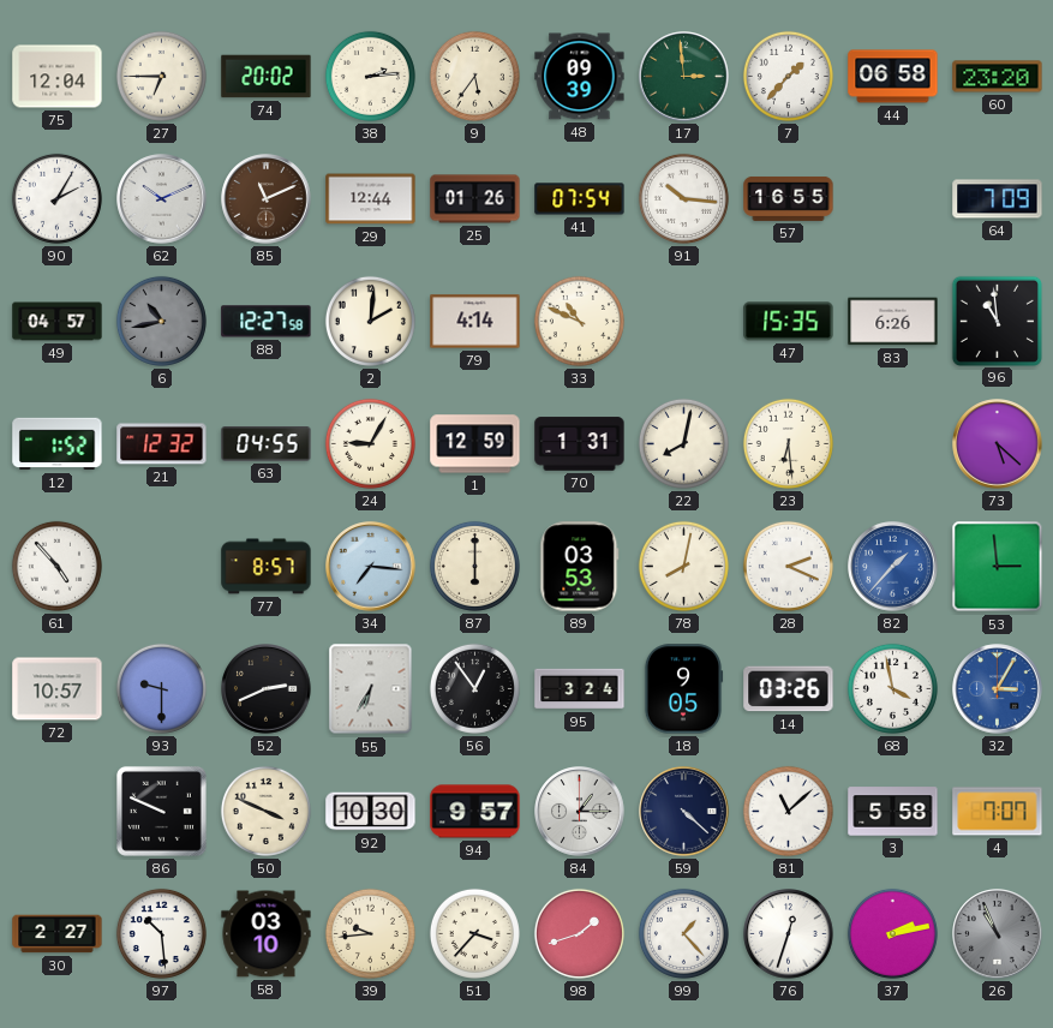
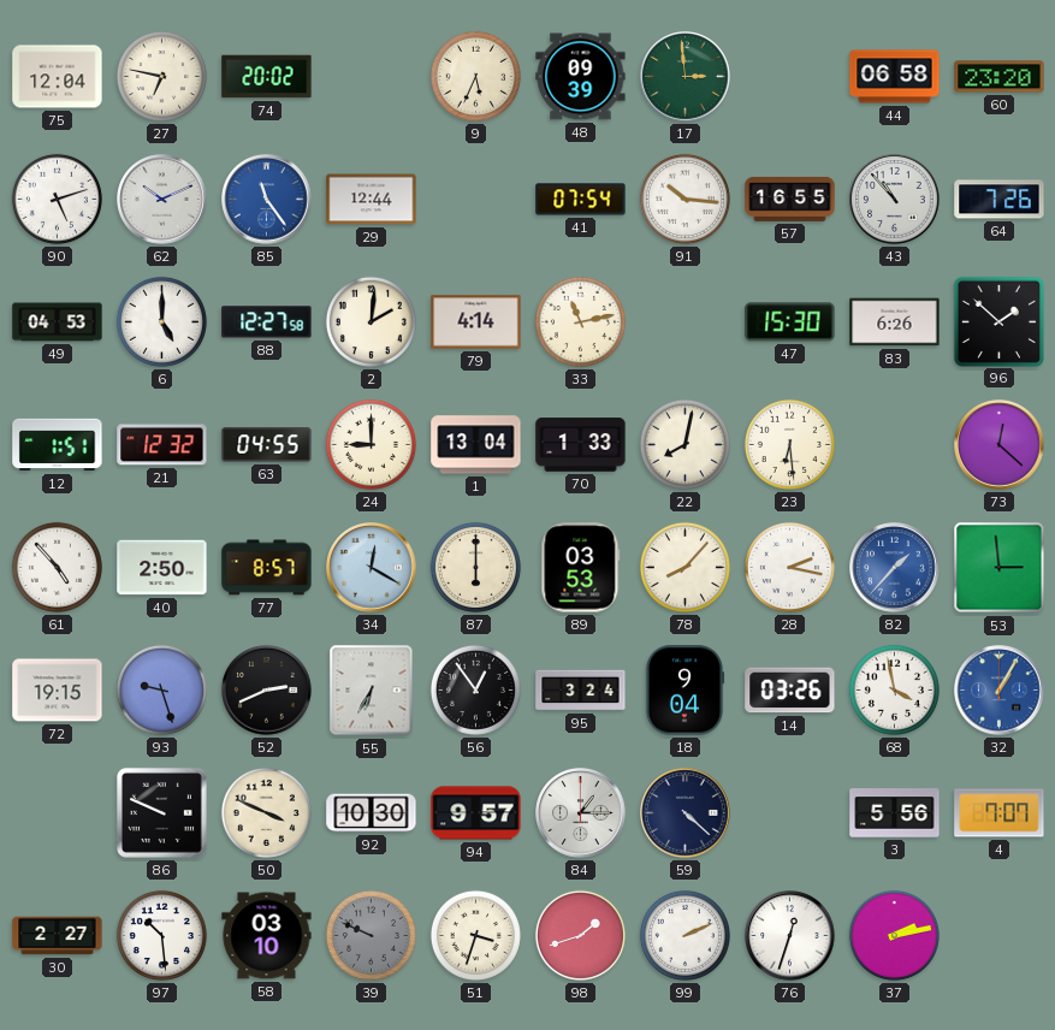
27: 6:45 -> 6:47 (161, 76)
38: 2:14 -> none (370, 76)
9: 5:36 -> 5:34 (475, 76)
7: 1:37 -> none (788, 76)
90: 2:05 -> 5:12 (57, 199)
85: 11:11 -> 11:24 (267, 200)
85 dial: brown -> blue (267, 200)
25: 01:26 -> none (475, 199)
43: none -> 10:53 (895, 200)
64: 7:09 -> 7:26 (1000, 200)
49: 04:57 -> 04:53 (58, 322)
6: 10:43 -> 5:00 (161, 321)
6 dial: grey -> white (161, 321)
33: 10:49 -> 11:13 (580, 321)
47: 15:35 -> 15:30 (790, 322)
96: 10:59 -> 1:52 (998, 321)
12: 1:52 -> 1:51 (58, 445)
24: 9:05 -> 9:00 (371, 444)
1: 12:59 -> 13:04 (476, 445)
70: 1:31 -> 1:33 (581, 445)
73: 5:22 -> 12:22 (1000, 445)
40: none -> 2:50 (162, 568)
34: 7:16 -> 12:20 (372, 568)
78: 8:02 -> 8:07 (684, 567)
28: 2:19 -> 2:17 (789, 567)
72: 10:57 -> 19:15 (58, 691)
93: 9:30 -> 9:27 (161, 689)
18: 9:05 -> 9:04 (684, 691)
32: 3:05 -> 1:05 (1000, 691)
81: 11:08 -> none (788, 811)
3: 5:58 -> 5:56 (895, 813)
39: 9:44 -> 9:49 (371, 935)
39 dial: cream -> grey (371, 935)
51: 3:37 -> 3:33 (475, 935)
99: 1:23 -> 2:11 (684, 935)
26: 10:56 -> none (998, 934)
